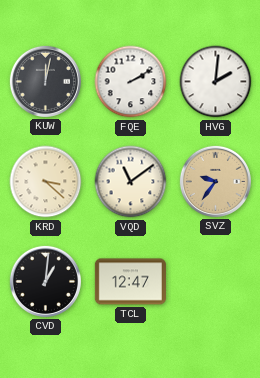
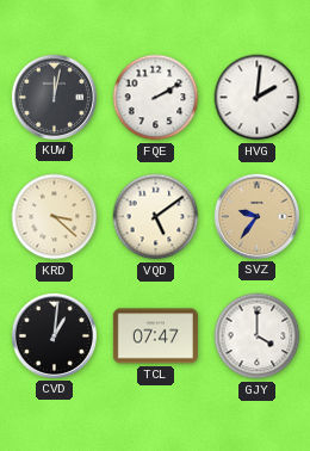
VQD: 11:09 -> 5:09 (156, 217)
TCL: 12:47 -> 07:47 (155, 336)
GJY: none -> 4:00 (258, 336)
